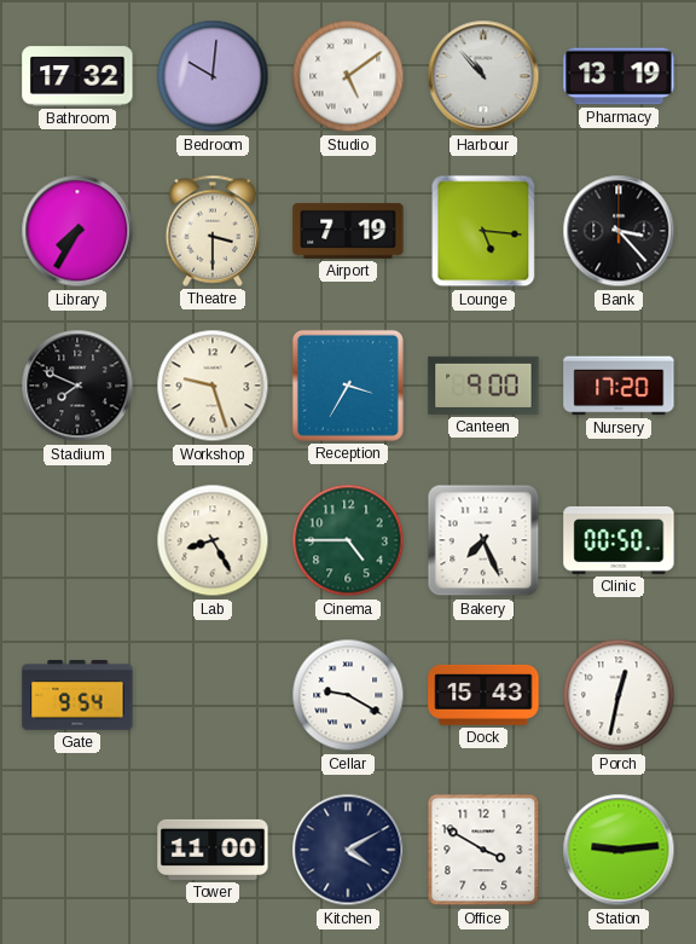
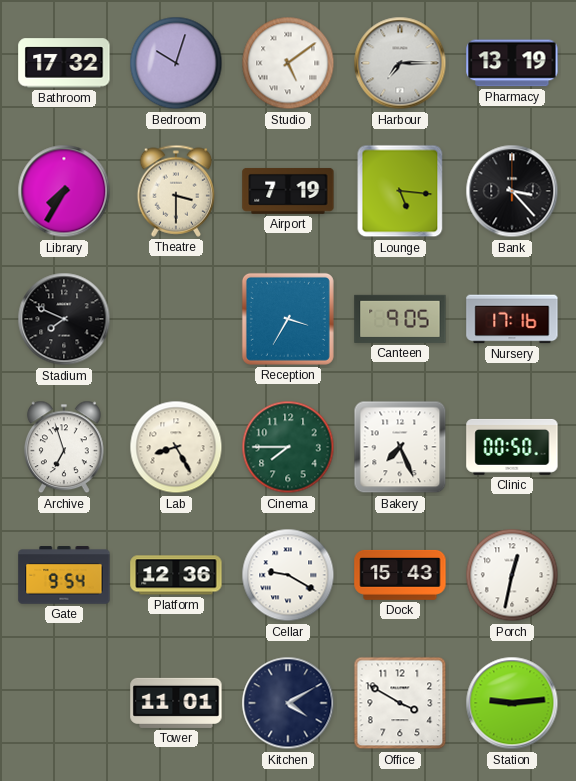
Bedroom: 10:01 -> 10:03 (176, 63)
Harbour: 10:53 -> 7:15 (400, 63)
Workshop: 9:27 -> none (213, 386)
Canteen: 9:00 -> 9:05 (400, 319)
Nursery: 17:20 -> 17:16 (512, 319)
Archive: none -> 6:57 (64, 447)
Cinema: 4:45 -> 7:45 (288, 447)
Platform: none -> 12:36 (176, 575)
Tower: 11:00 -> 11:01 (176, 703)
